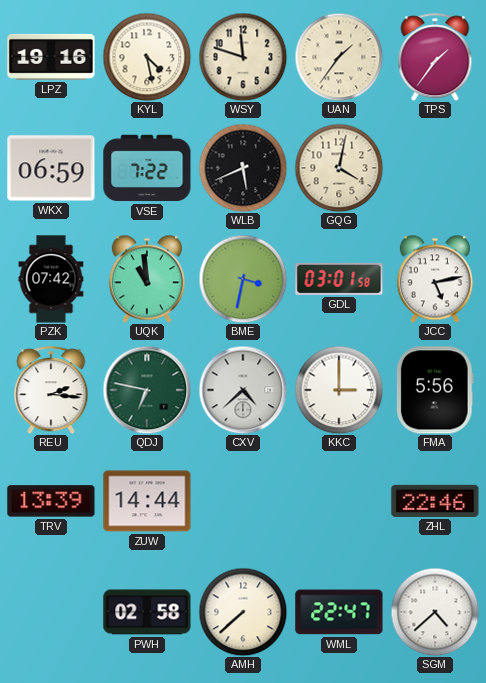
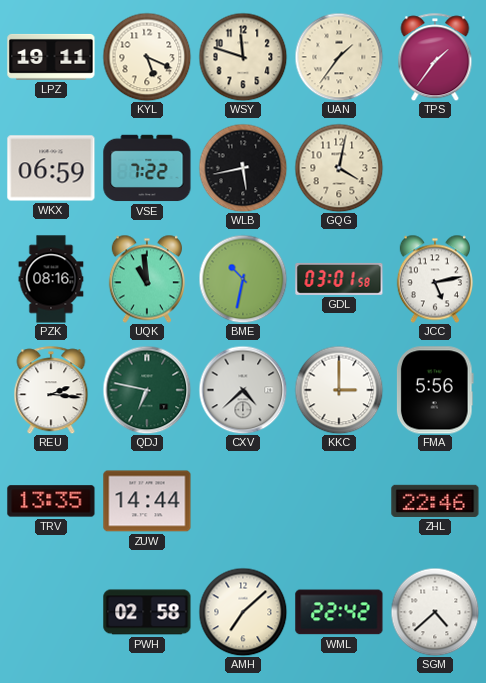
LPZ: 19:16 -> 19:11 (51, 57)
KYL: 4:28 -> 5:19 (147, 57)
WLB: 5:41 -> 5:43 (243, 168)
PZK: 07:42 -> 08:16 (51, 279)
BME: 3:32 -> 10:32 (243, 279)
TRV: 13:39 -> 13:35 (51, 501)
AMH: 7:38 -> 7:08 (243, 612)
WML: 22:47 -> 22:42 (339, 612)
